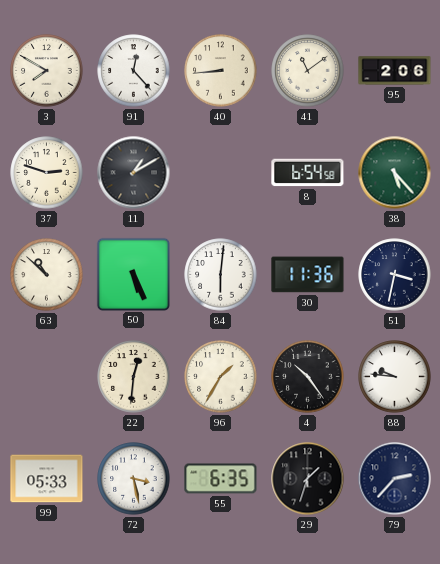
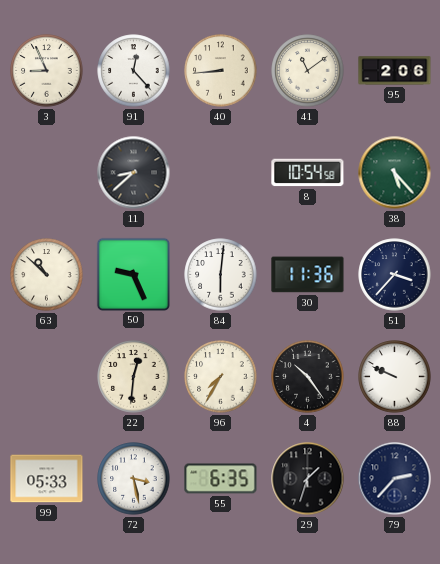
3: 7:50 -> 8:56 (47, 71)
37: 2:48 -> none (47, 173)
11: 1:10 -> 8:38 (134, 173)
8: 6:54 -> 10:54 (308, 173)
50: 5:26 -> 9:26 (133, 274)
51: 3:32 -> 3:37 (395, 275)
96: 1:35 -> 7:35 (221, 377)
88: 9:46 -> 9:49 (395, 377)
